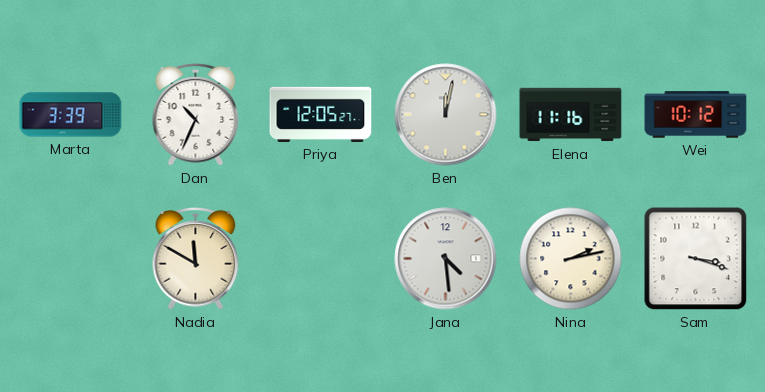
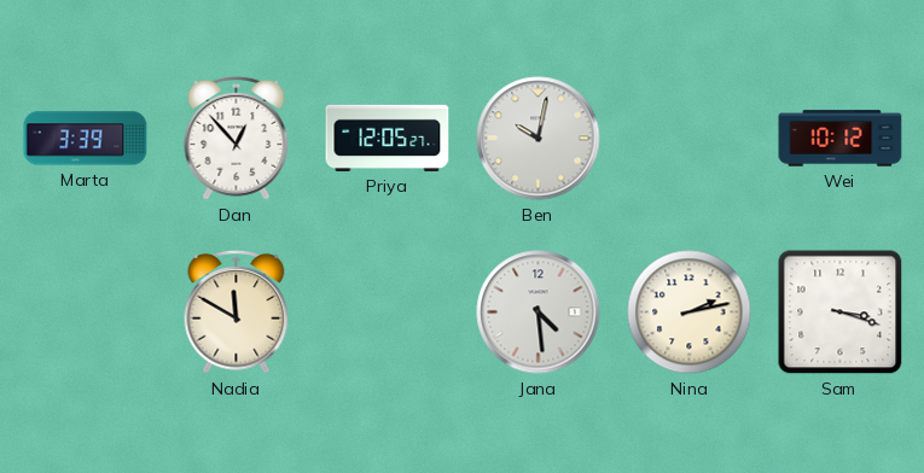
Dan: 10:34 -> 12:53 (237, 139)
Ben: 12:02 -> 10:02 (539, 139)
Elena: 11:16 -> none (571, 115)
